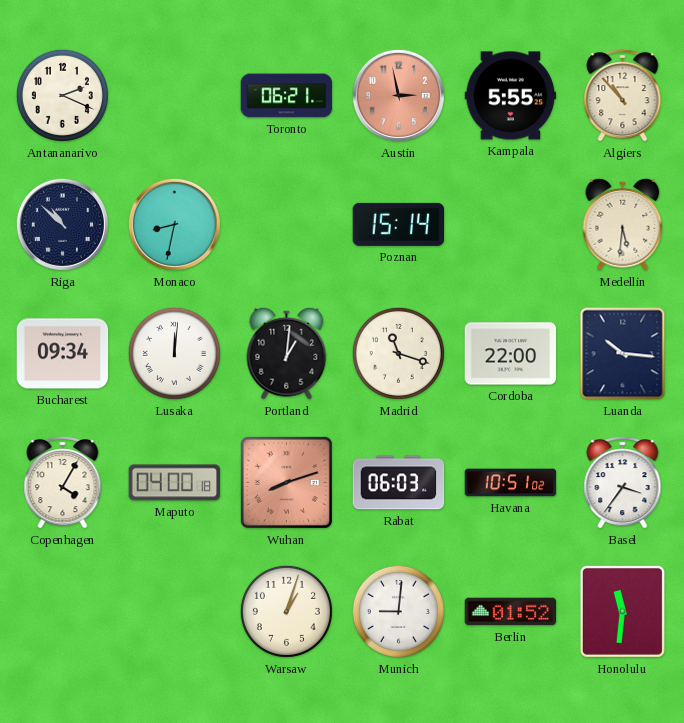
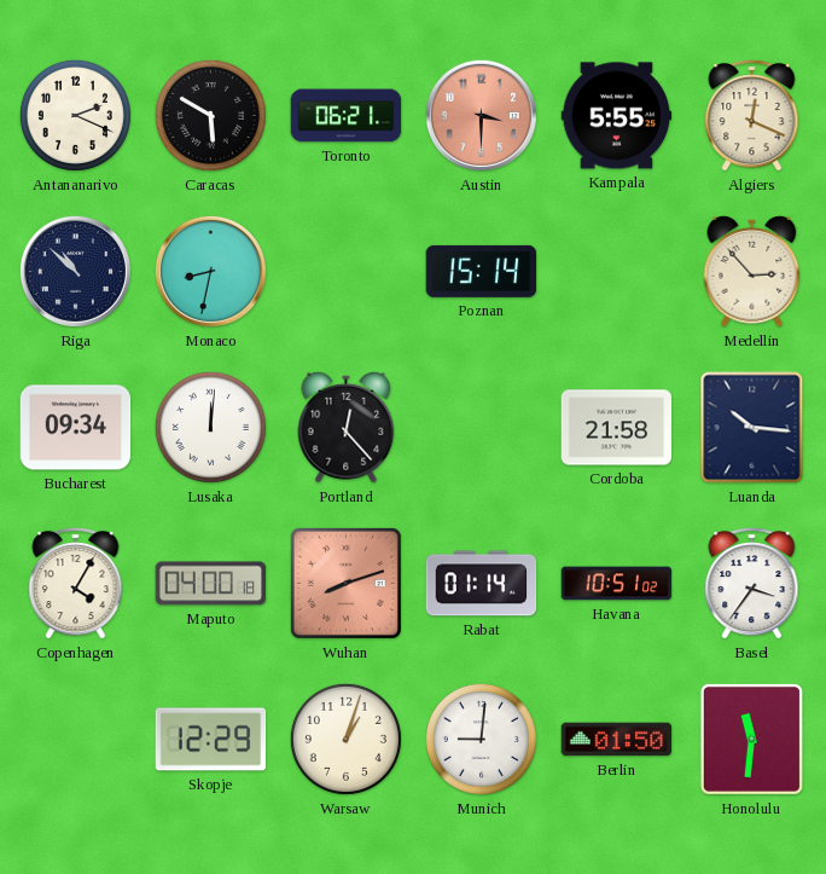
Caracas: none -> 5:50 (210, 115)
Austin: 2:58 -> 3:30 (481, 115)
Algiers: 10:53 -> 12:19 (752, 115)
Medellin: 5:31 -> 2:53 (752, 271)
Portland: 1:01 -> 12:23 (347, 427)
Madrid: 11:18 -> none (398, 353)
Cordoba: 22:00 -> 21:58 (617, 428)
Rabat: 06:03 -> 01:14 (482, 584)
Skopje: none -> 12:29 (211, 740)
Berlin: 01:52 -> 01:50 (617, 740)
